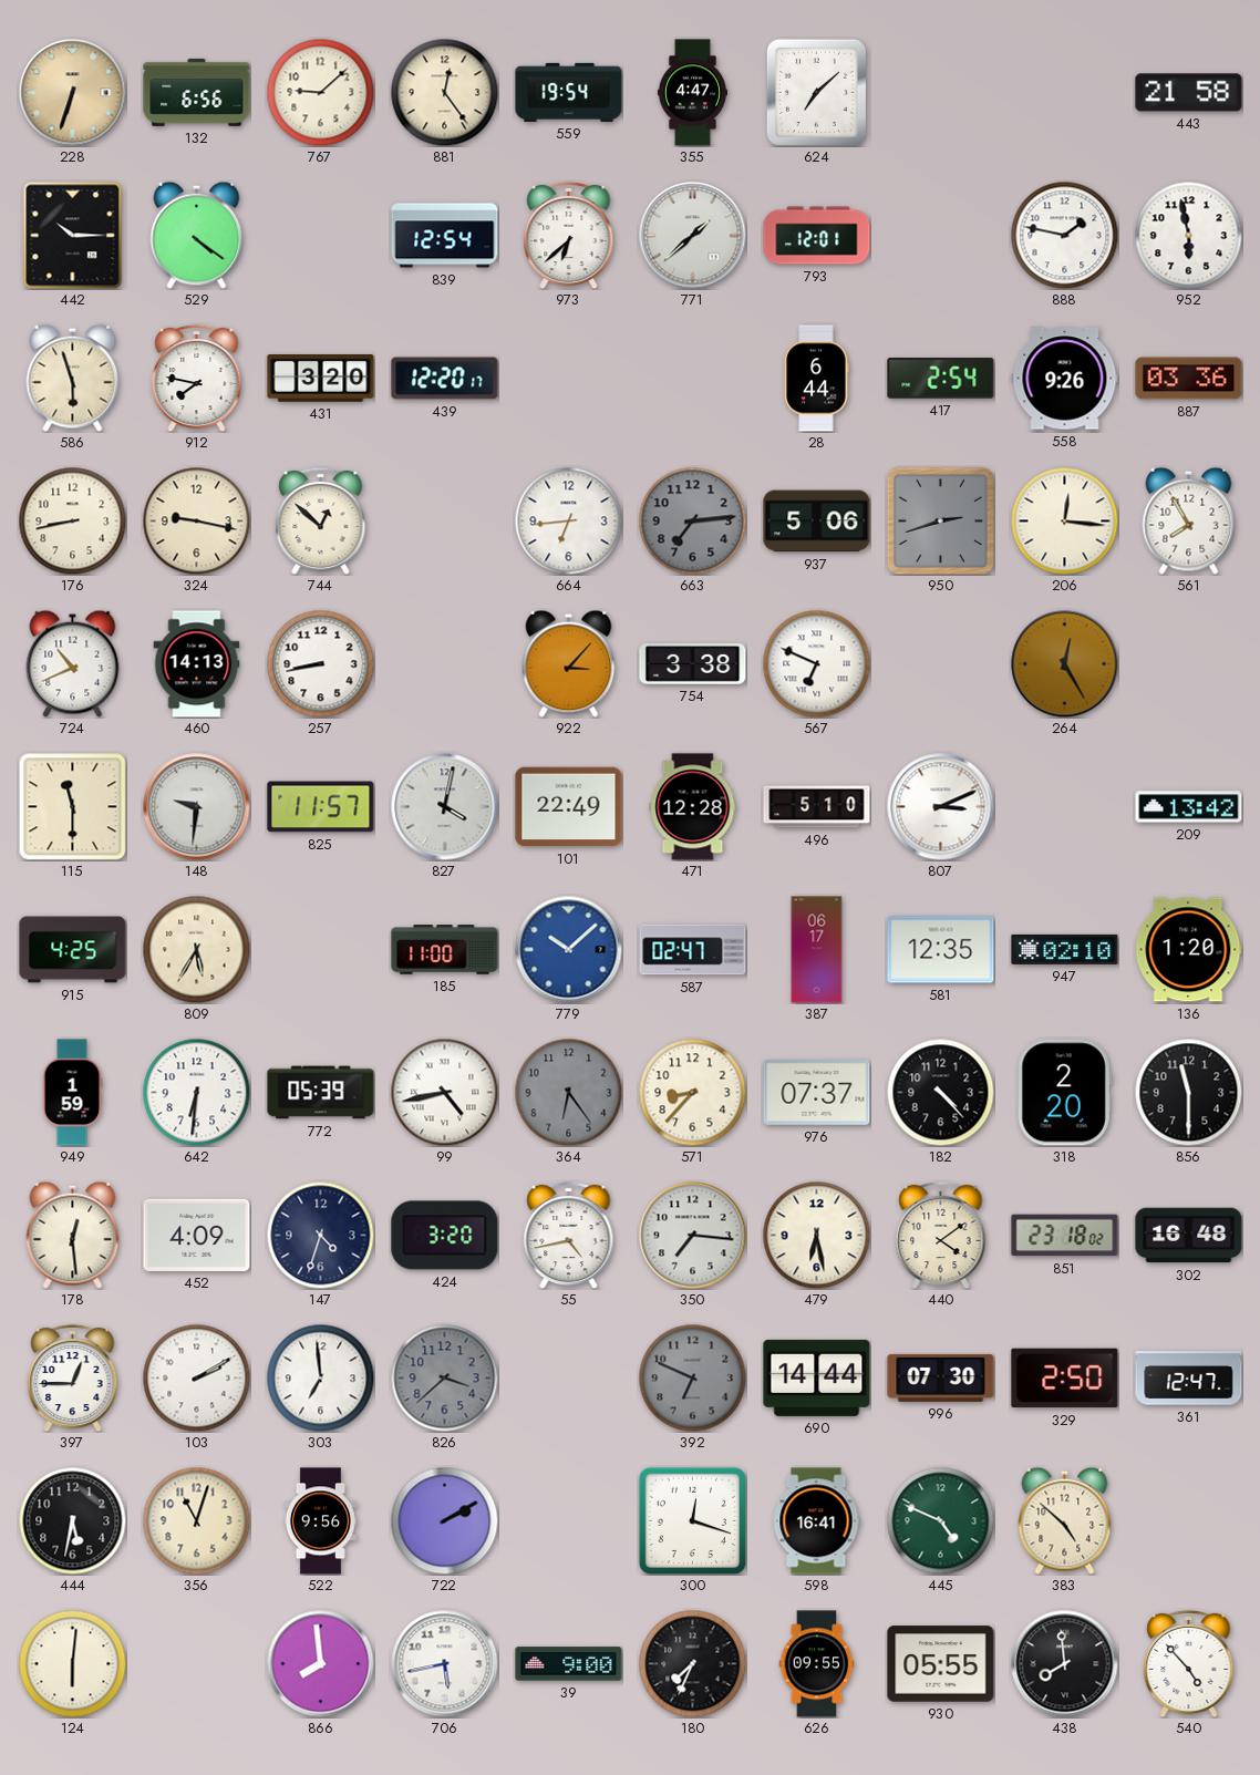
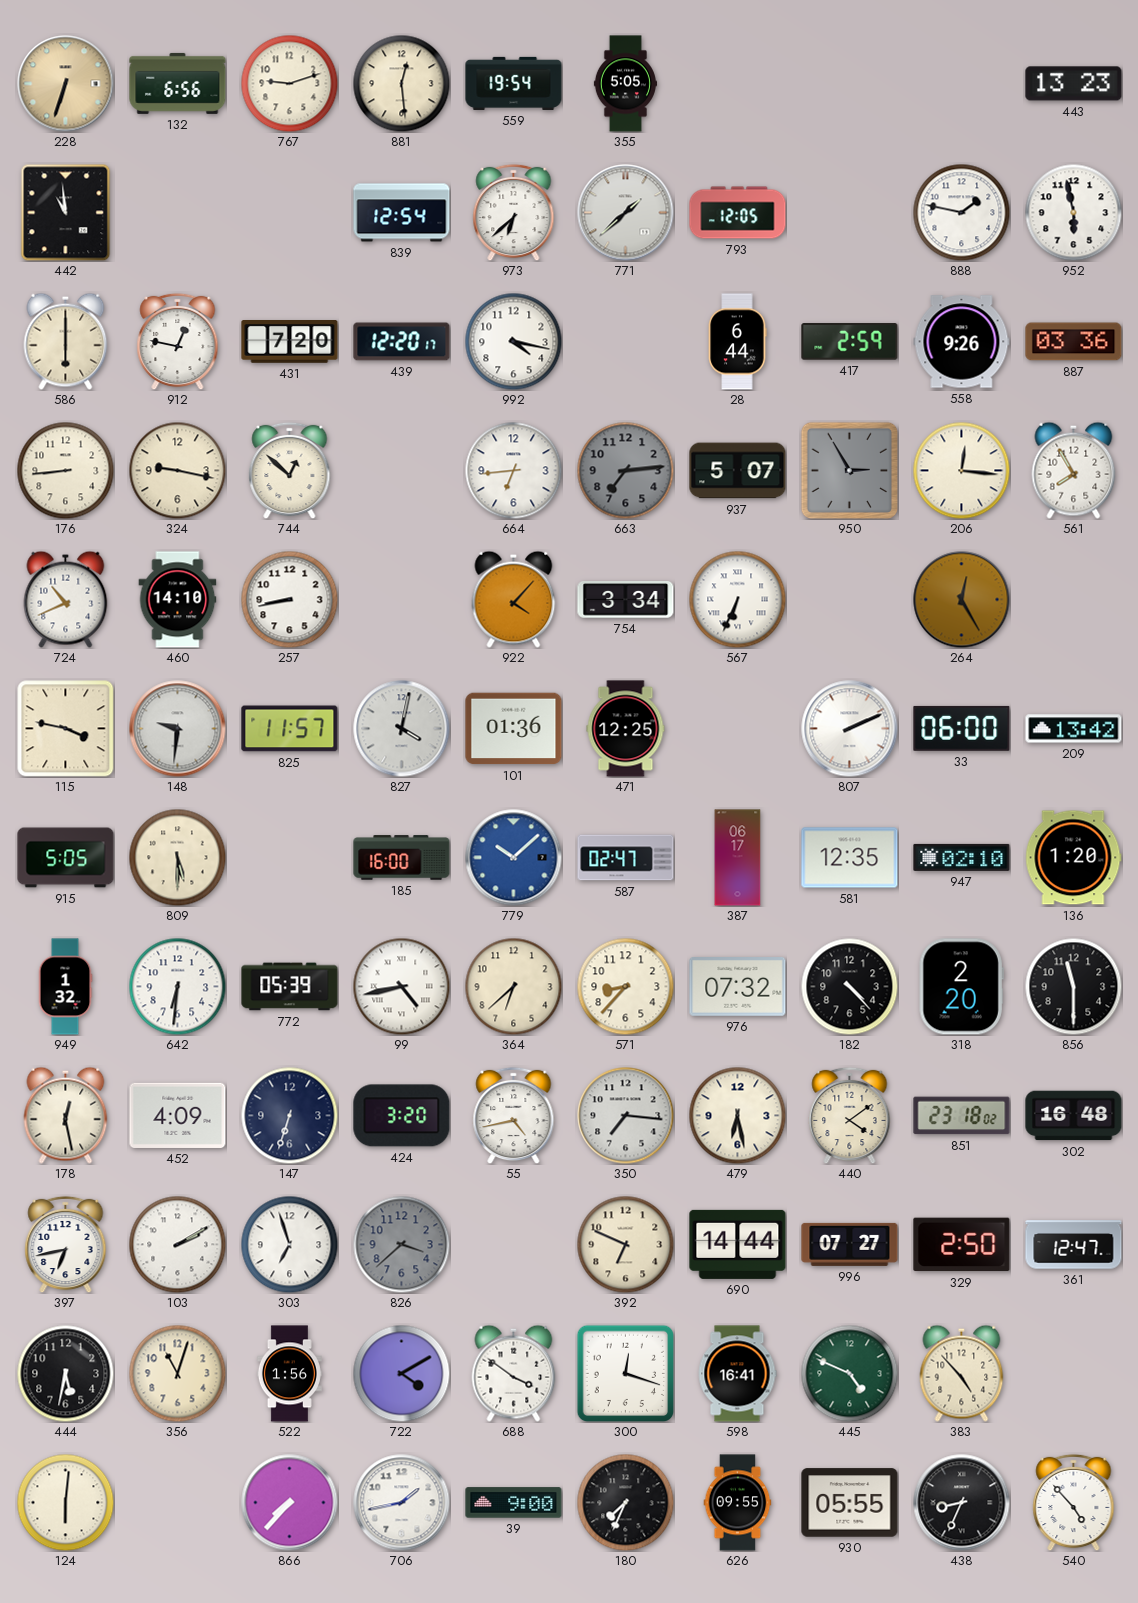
767: 9:08 -> 9:12 (289, 83)
881: 12:24 -> 12:29 (401, 83)
355: 4:47 -> 5:05 (625, 84)
624: 7:08 -> none (816, 92)
443: 21:58 -> 13:23 (1074, 84)
442: 10:15 -> 10:59 (66, 212)
529: 4:21 -> none (197, 235)
793: 12:01 -> 12:05 (738, 213)
586: 5:57 -> 6:00 (66, 341)
912: 7:47 -> 12:47 (178, 341)
431: 3:20 -> 7:20 (290, 342)
992: none -> 4:17 (513, 341)
417: 2:54 -> 2:59 (850, 342)
176: 8:43 -> 8:44 (65, 470)
937: 5:06 -> 5:07 (738, 471)
950: 2:42 -> 2:55 (849, 470)
460: 14:13 -> 14:10 (178, 600)
922: 3:07 -> 4:07 (514, 599)
754: 3:38 -> 3:34 (626, 600)
567: 6:49 -> 6:34 (737, 599)
115: 11:30 -> 3:47 (66, 729)
101: 22:49 -> 01:36 (514, 729)
471: 12:28 -> 12:25 (626, 729)
496: 5:10 -> none (817, 807)
807: 3:11 -> 2:11 (850, 729)
33: none -> 06:00 (962, 728)
915: 4:25 -> 5:05 (66, 858)
809: 5:35 -> 5:30 (177, 857)
185: 11:00 -> 16:00 (402, 858)
949: 1:59 -> 1:32 (65, 987)
364: 6:24 -> 6:38 (513, 986)
364 dial: grey -> cream (513, 986)
976: 07:37 -> 07:32 (738, 987)
178: 12:29 -> 12:28 (66, 1115)
147: 4:33 -> 6:33 (289, 1115)
397: 12:45 -> 6:43 (66, 1244)
303: 6:59 -> 6:57 (289, 1244)
392 dial: grey -> cream (625, 1244)
996: 07:30 -> 07:27 (850, 1244)
522: 9:56 -> 1:56 (289, 1374)
722: 2:10 -> 4:10 (401, 1373)
688: none -> 3:51 (514, 1373)
383: 4:52 -> 4:53 (962, 1373)
866: 7:59 -> 7:37 (290, 1503)
706: 5:43 -> 1:43 (402, 1503)
438: 7:59 -> 8:34 (962, 1503)
